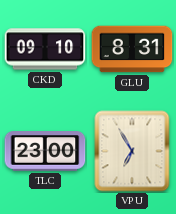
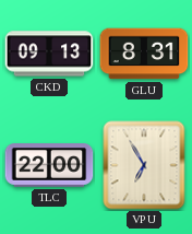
CKD: 09:10 -> 09:13 (49, 54)
TLC: 23:00 -> 22:00 (49, 165)
